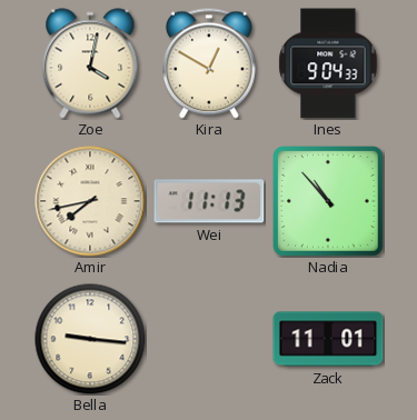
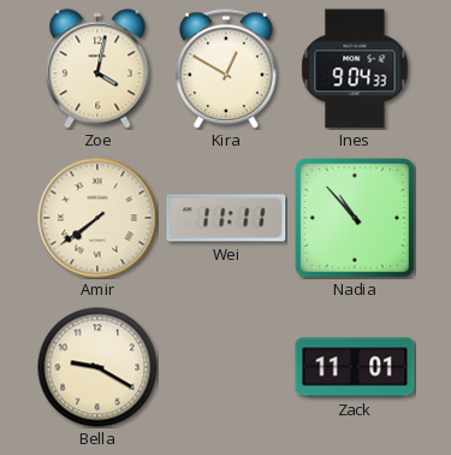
Amir: 7:43 -> 7:39 (97, 218)
Wei: 11:13 -> 11:11 (226, 218)
Bella: 9:16 -> 9:20 (97, 367)
